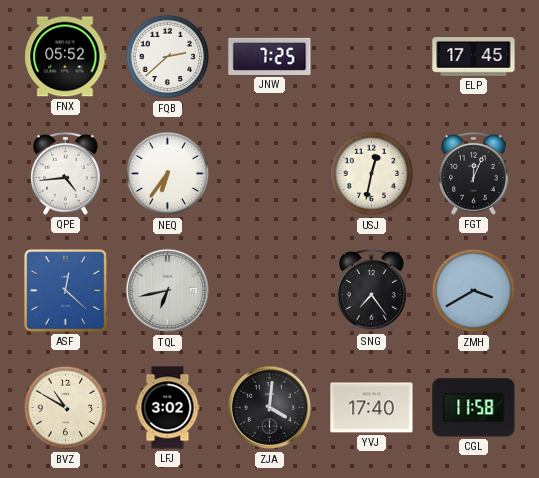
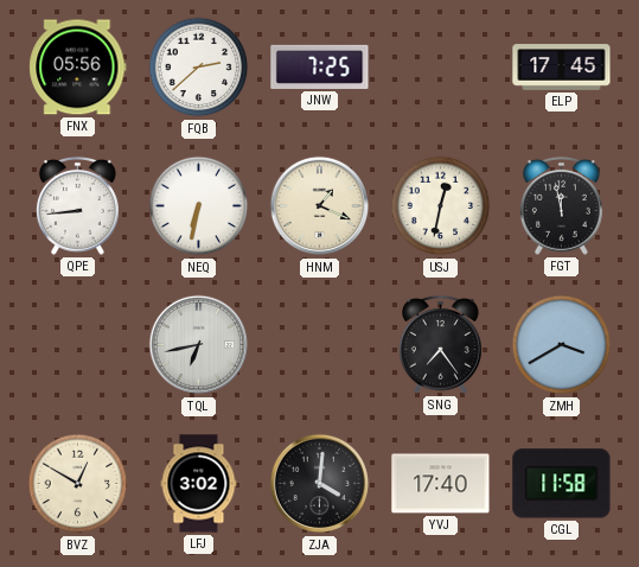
FNX: 05:52 -> 05:56 (78, 68)
QPE: 4:44 -> 8:44 (77, 205)
NEQ: 6:36 -> 6:32 (199, 206)
HNM: none -> 1:19 (320, 206)
FGT: 12:04 -> 11:58 (561, 205)
ASF: 12:22 -> none (66, 291)
BVZ: 10:50 -> 12:50 (78, 484)
